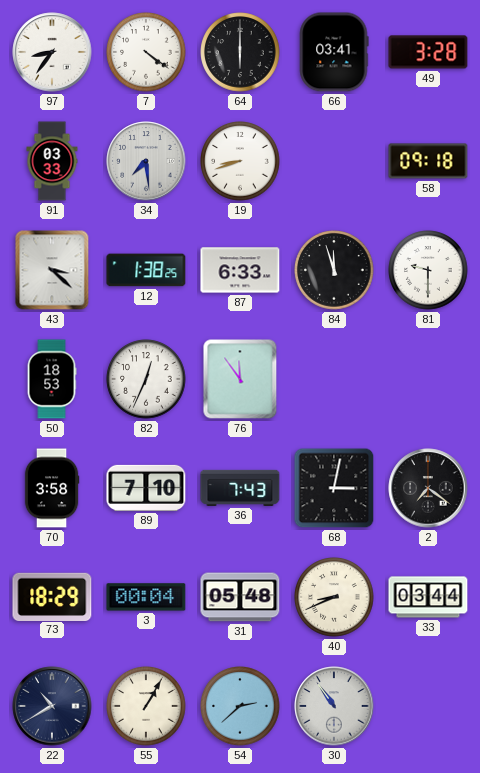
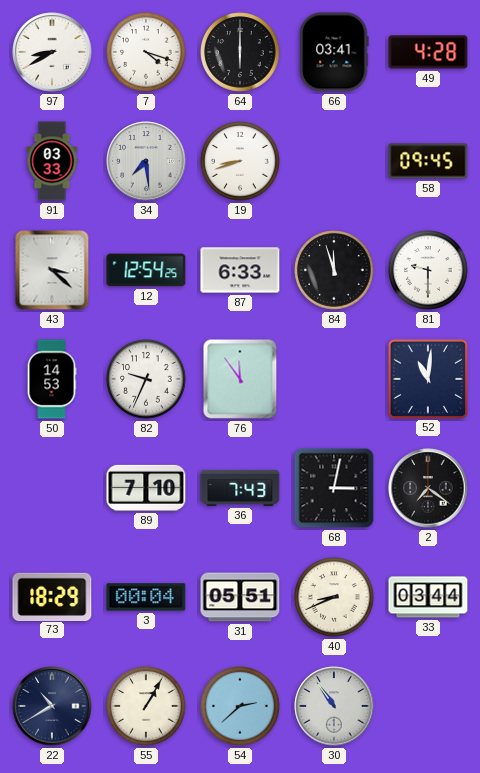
97: 8:36 -> 8:40 (52, 52)
7: 4:21 -> 4:18 (146, 52)
49: 3:28 -> 4:28 (428, 52)
58: 09:18 -> 09:45 (428, 161)
12: 1:38 -> 12:54 (146, 270)
50: 18:53 -> 14:53 (52, 379)
82: 12:34 -> 9:34 (146, 379)
52: none -> 11:01 (427, 378)
70: 3:58 -> none (52, 488)
31: 05:48 -> 05:51 (240, 597)
